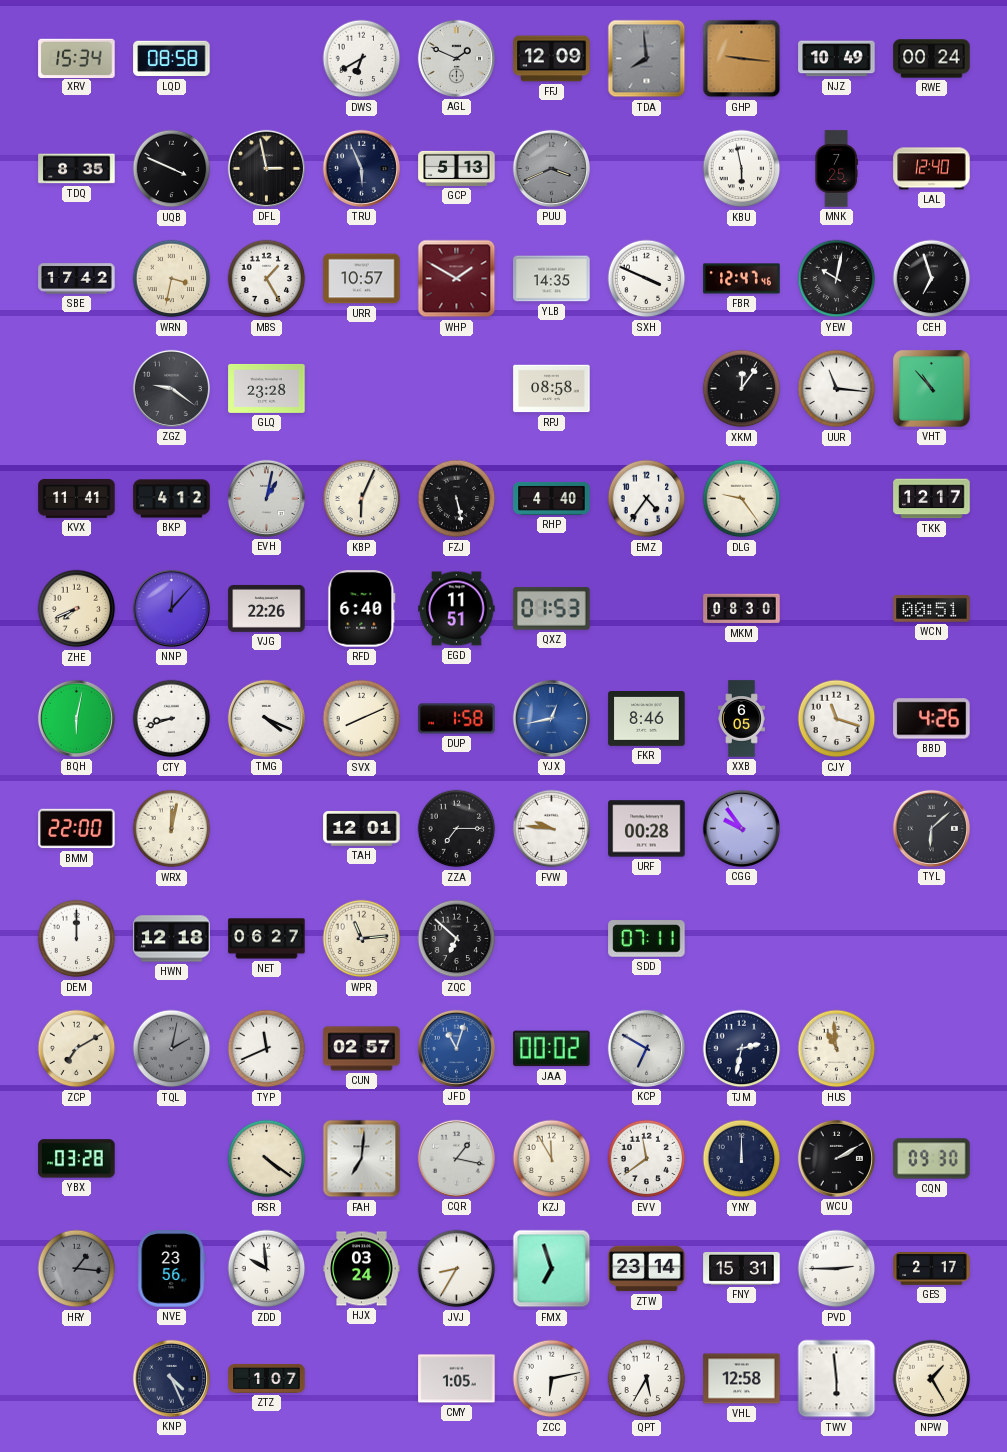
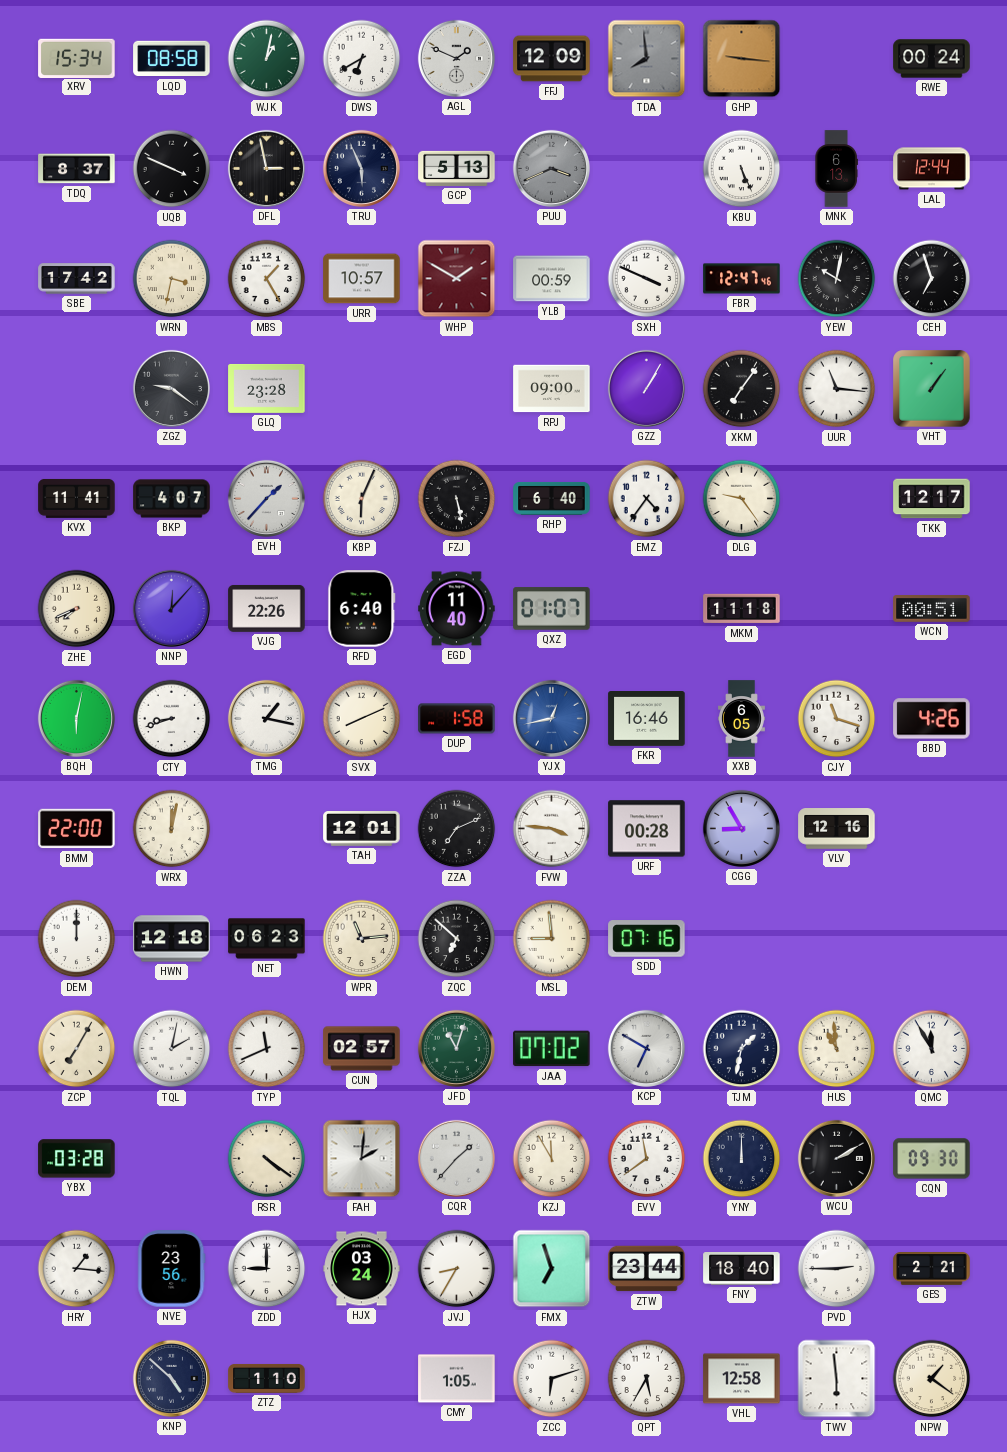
WJK: none -> 1:02 (267, 59)
NJZ: 10:49 -> none (837, 59)
TDQ: 8:35 -> 8:37 (77, 169)
KBU: 5:58 -> 5:26 (742, 169)
MNK: 7:25 -> 6:13 (836, 169)
LAL: 12:40 -> 12:44 (932, 169)
YLB: 14:35 -> 00:59 (552, 279)
RPJ: 08:58 -> 09:00 (552, 389)
GZZ: none -> 1:05 (646, 388)
XKM: 12:06 -> 7:06 (742, 389)
VHT: 10:53 -> 1:06 (932, 389)
BKP: 4:12 -> 4:07 (172, 499)
EVH: 1:02 -> 1:37 (266, 498)
RHP: 4:40 -> 6:40 (552, 498)
EGD: 11:51 -> 11:40 (457, 609)
QXZ: 01:53 -> 01:07 (552, 609)
MKM: 08:30 -> 11:18 (742, 609)
TMG: 4:19 -> 1:17 (266, 718)
FKR: 8:46 -> 16:46 (647, 719)
ZZA: 7:15 -> 7:11 (457, 829)
FVW: 9:46 -> 3:46 (552, 829)
CGG: 9:54 -> 8:55 (741, 828)
VLV: none -> 12:16 (837, 829)
TYL: 6:08 -> none (931, 828)
NET: 06:27 -> 06:23 (267, 939)
MSL: none -> 8:59 (552, 939)
SDD: 07:11 -> 07:16 (647, 939)
ZCP: 7:10 -> 7:05 (77, 1049)
TQL dial: grey -> white (172, 1049)
JFD dial: blue -> green (456, 1048)
JAA: 00:02 -> 07:02 (552, 1049)
TJM: 2:32 -> 1:32 (742, 1049)
QMC: none -> 11:55 (932, 1049)
FAH: 7:01 -> 2:01 (362, 1159)
CQR: 1:17 -> 1:37 (456, 1158)
HRY dial: grey -> white (77, 1269)
ZDD: 9:59 -> 9:00 (267, 1269)
ZTW: 23:14 -> 23:44 (647, 1269)
FNY: 15:31 -> 18:40 (742, 1269)
GES: 2:17 -> 2:21 (932, 1269)
KNP: 4:26 -> 4:52 (171, 1378)
ZTZ: 1:07 -> 1:10 (267, 1378)
ZCC: 6:13 -> 6:12 (552, 1379)
NPW: 1:25 -> 1:21 (932, 1379)
